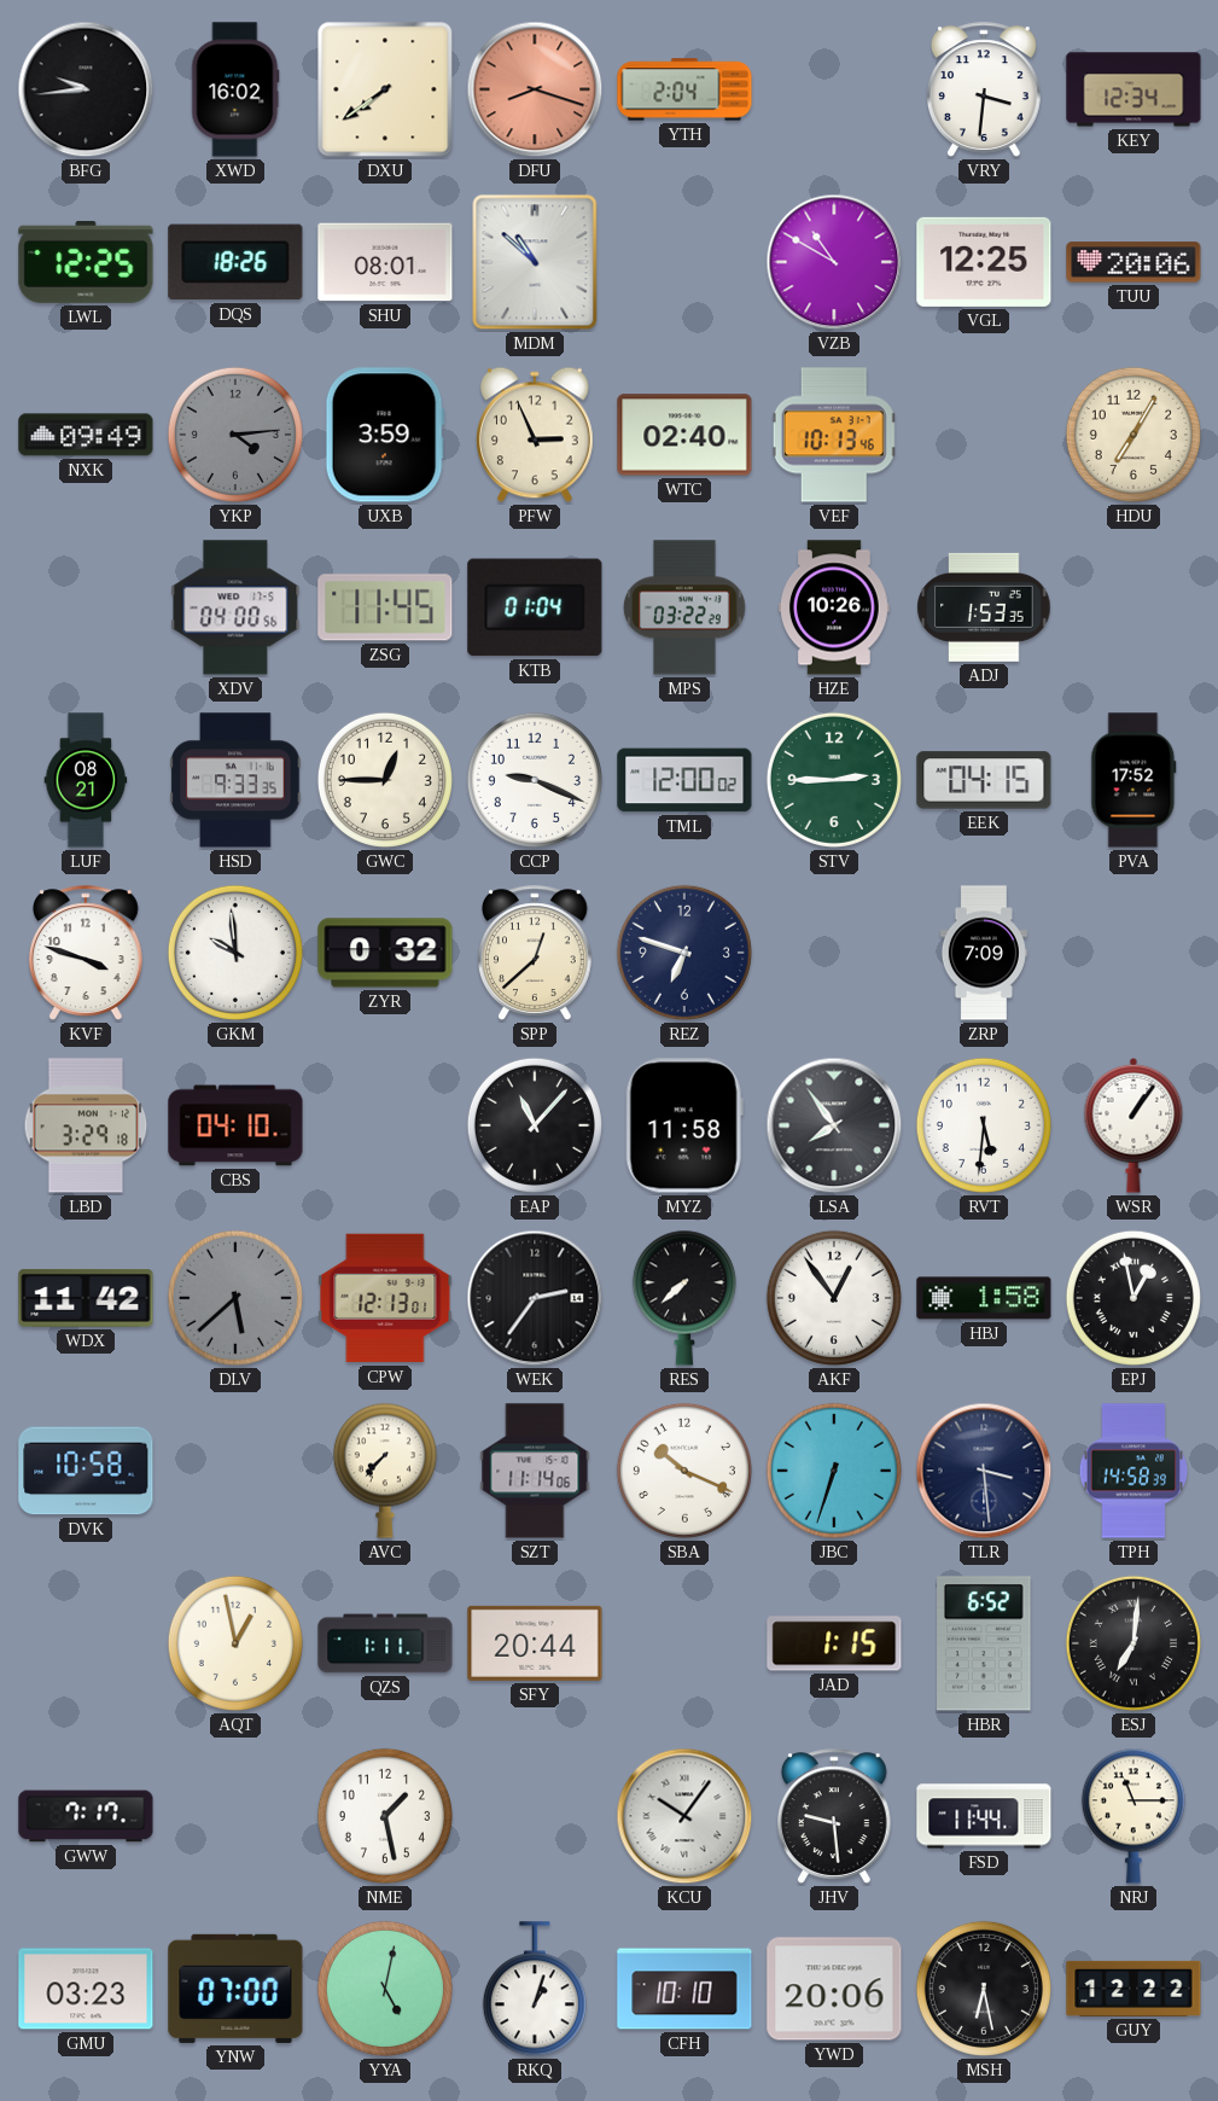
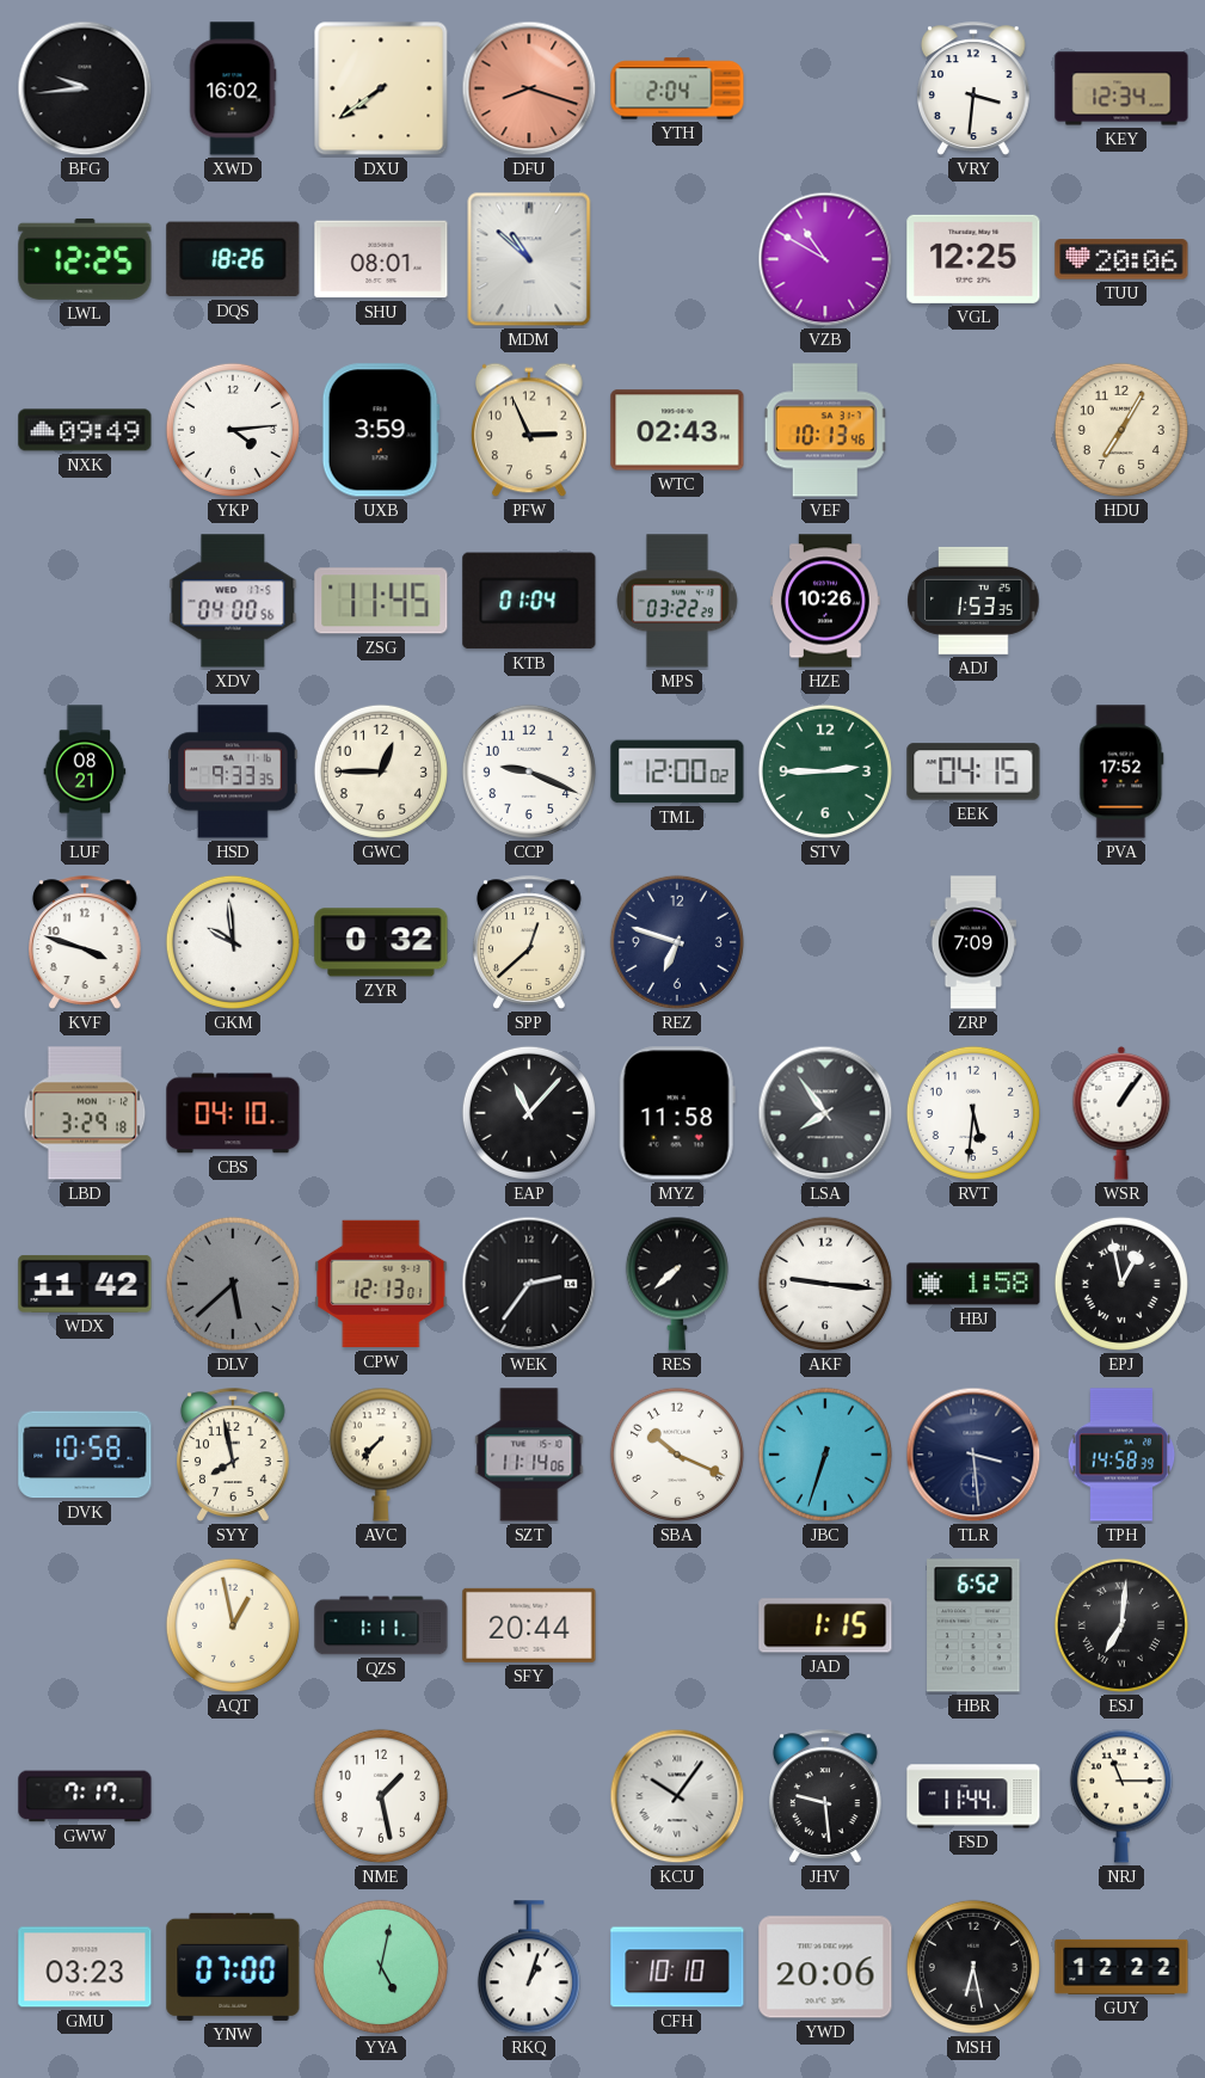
YKP dial: grey -> white (233, 430)
WTC: 02:40 -> 02:43 (677, 430)
AKF: 12:54 -> 9:16 (825, 1284)
SYY: none -> 7:58 (234, 1455)
